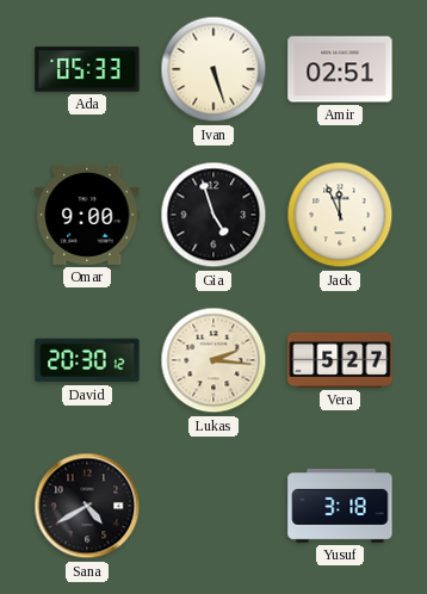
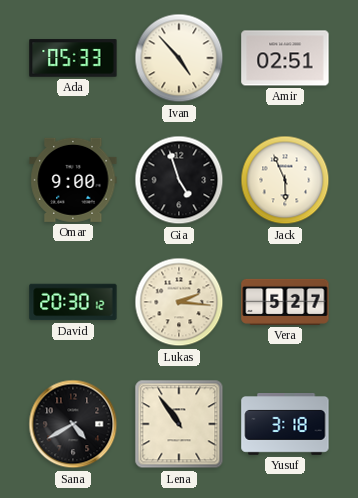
Ivan: 5:27 -> 4:53 (179, 58)
Jack: 11:56 -> 5:56 (285, 180)
Lena: none -> 10:54 (179, 424)
